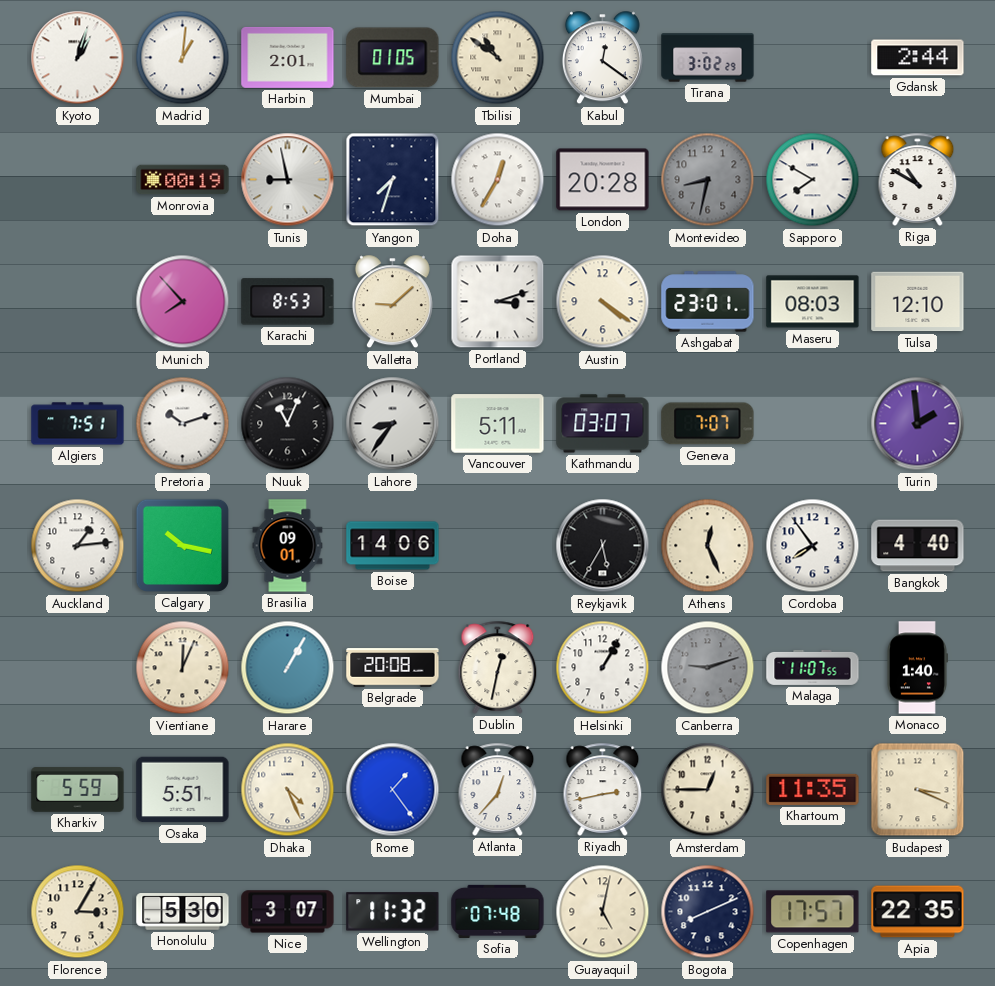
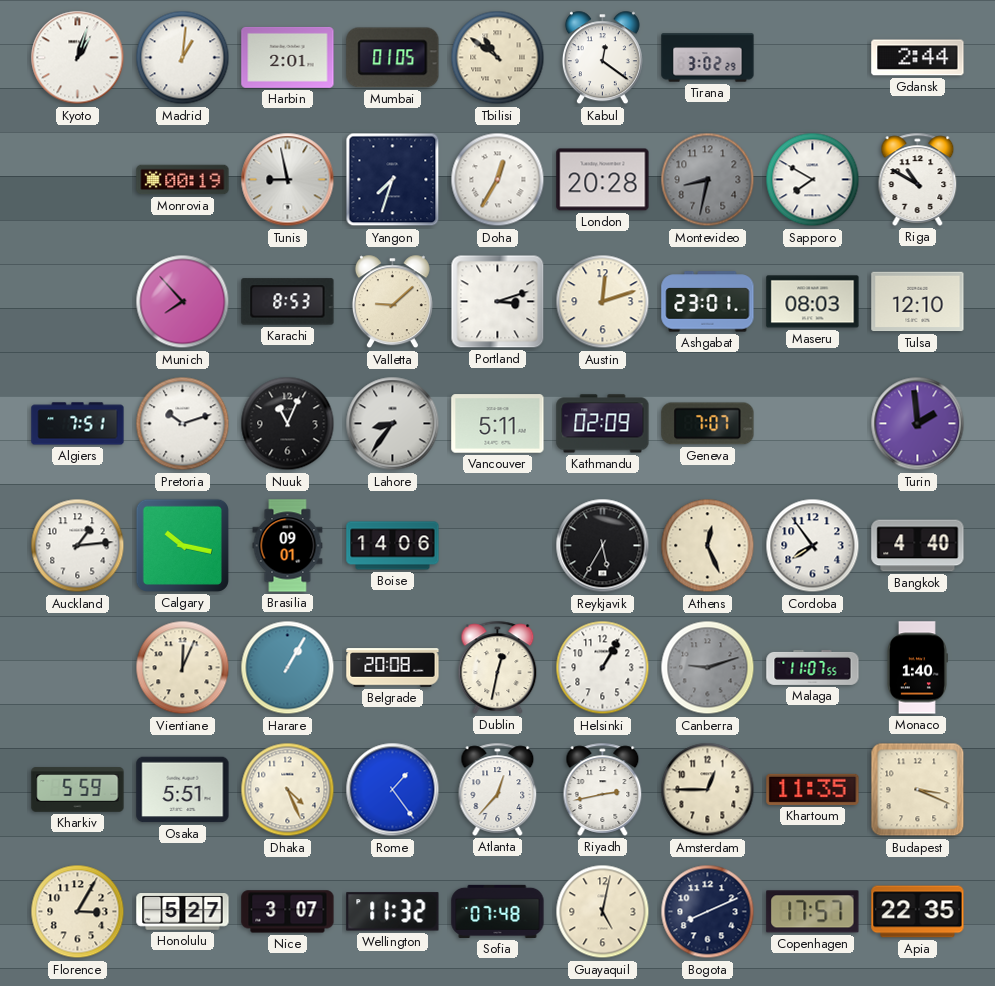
Austin: 4:21 -> 12:12 (603, 302)
Kathmandu: 03:07 -> 02:09 (603, 424)
Honolulu: 5:30 -> 5:27 (183, 912)
